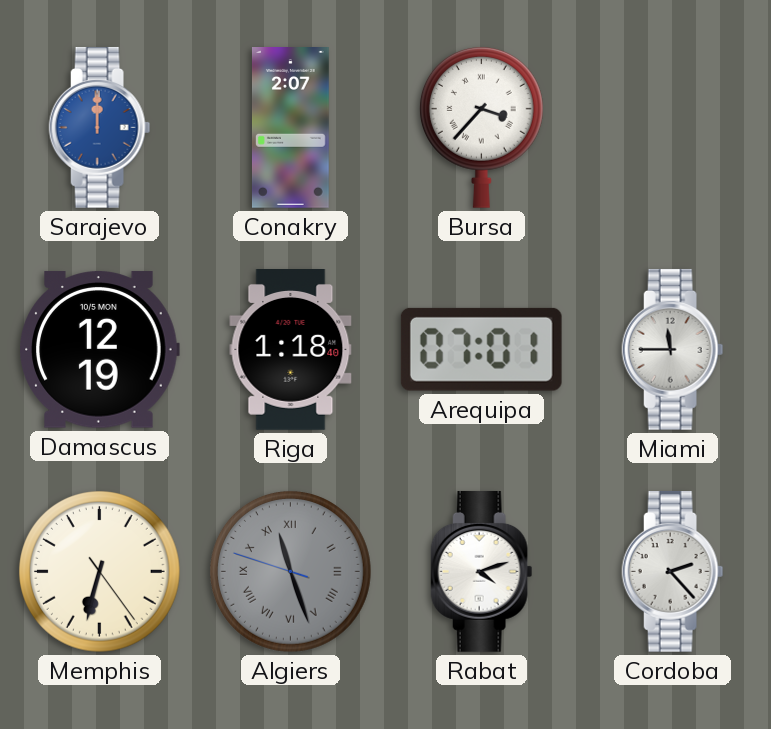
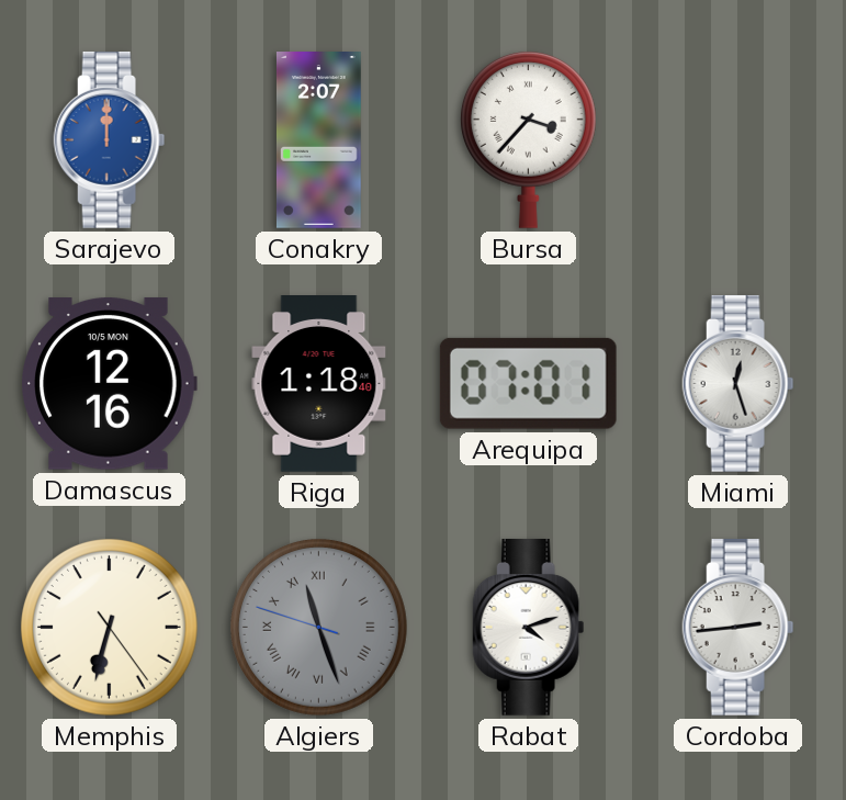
Damascus: 12:19 -> 12:16 (109, 384)
Miami: 11:45 -> 12:27 (738, 384)
Cordoba: 2:23 -> 2:44 (738, 628)
